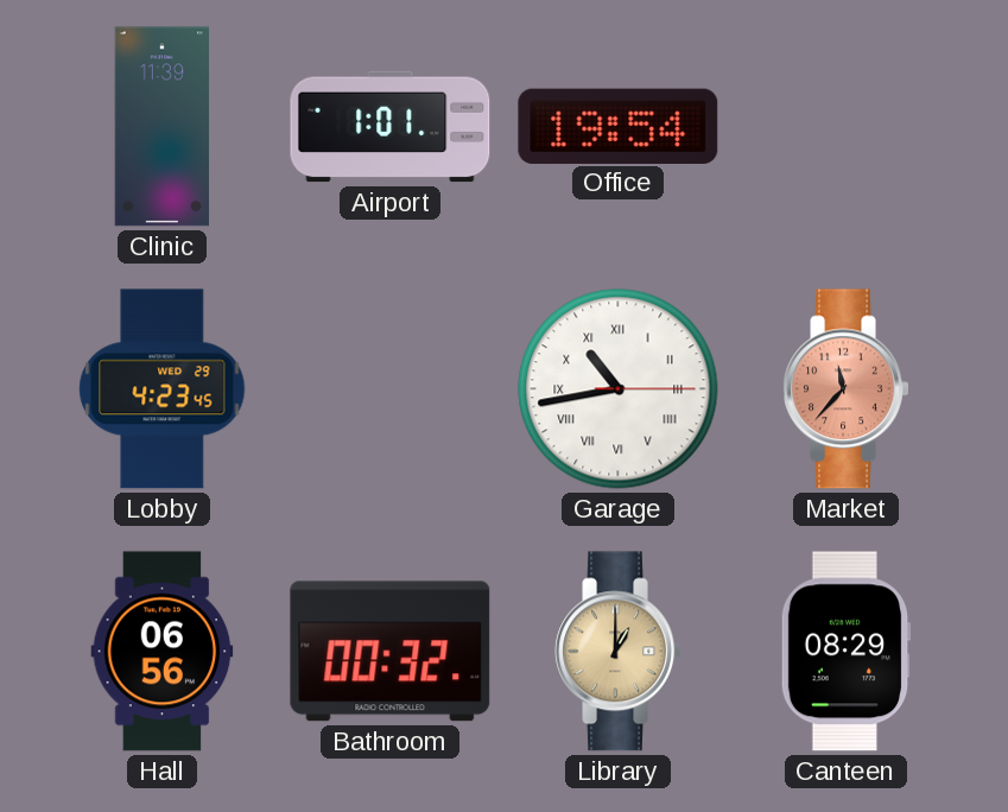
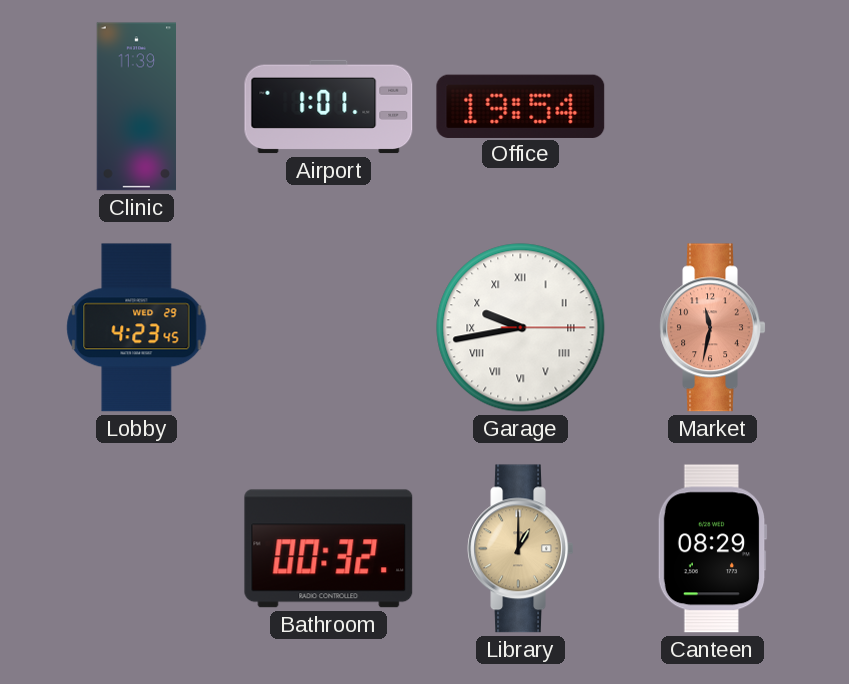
Garage: 10:43 -> 9:43 (521, 328)
Market: 11:37 -> 11:32 (713, 328)
Hall: 06:56 -> none (163, 652)
